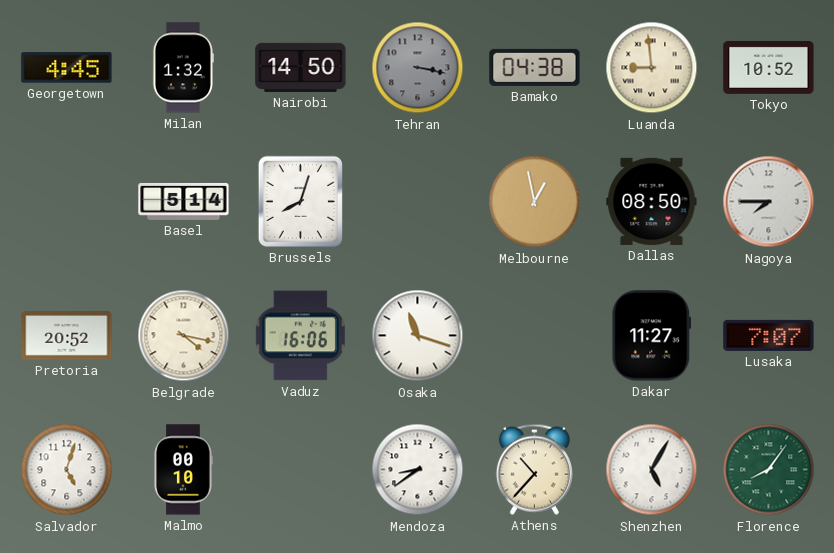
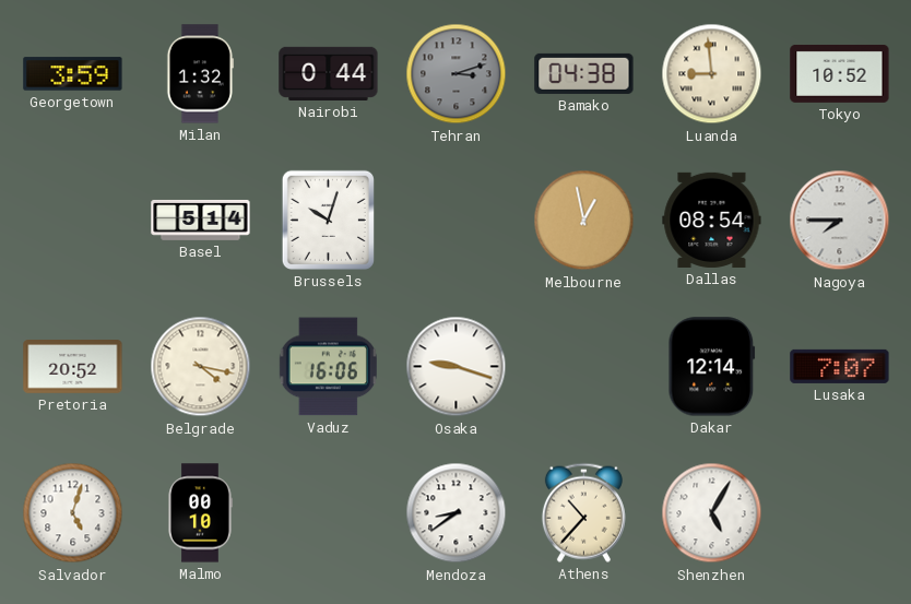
Georgetown: 4:45 -> 3:59 (73, 74)
Nairobi: 14:50 -> 0:44 (329, 73)
Tehran: 3:17 -> 3:12 (457, 74)
Brussels: 8:03 -> 10:03 (328, 220)
Dallas: 08:50 -> 08:54 (712, 220)
Osaka: 11:18 -> 9:18 (457, 367)
Dakar: 11:27 -> 12:14 (712, 367)
Florence: 8:06 -> none (769, 470)
